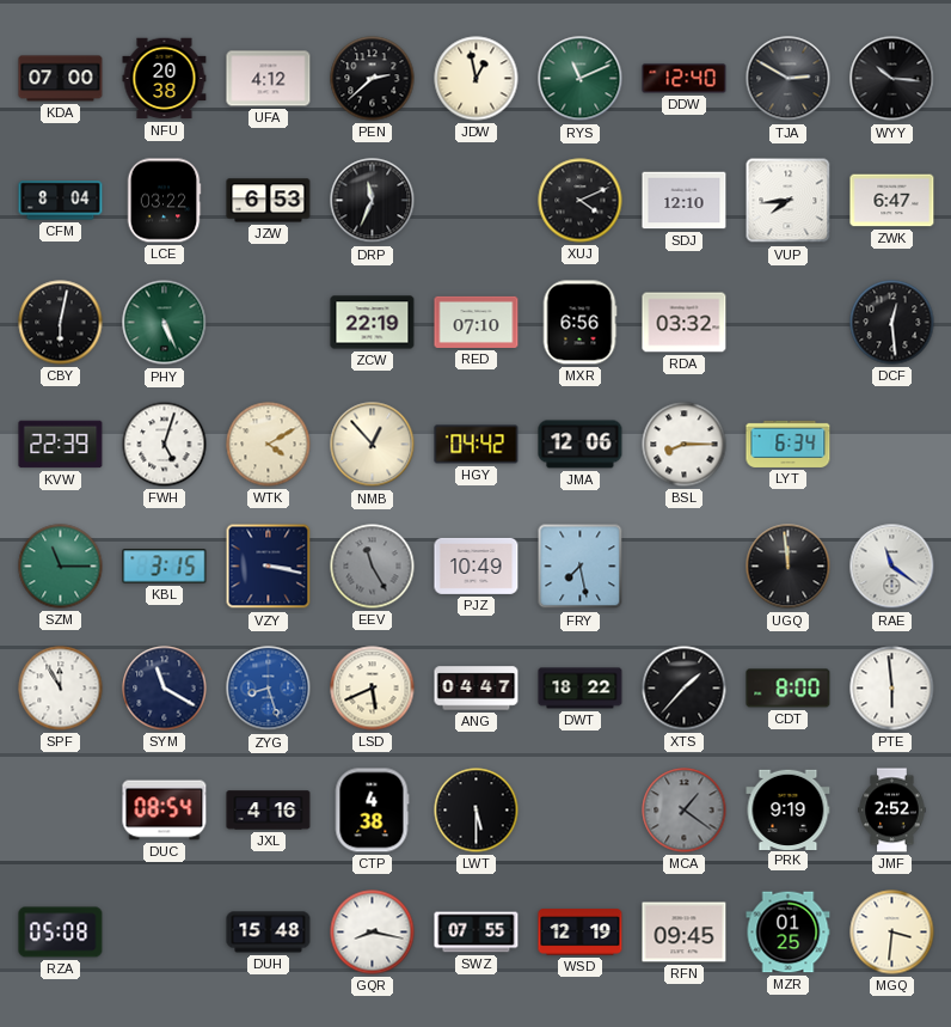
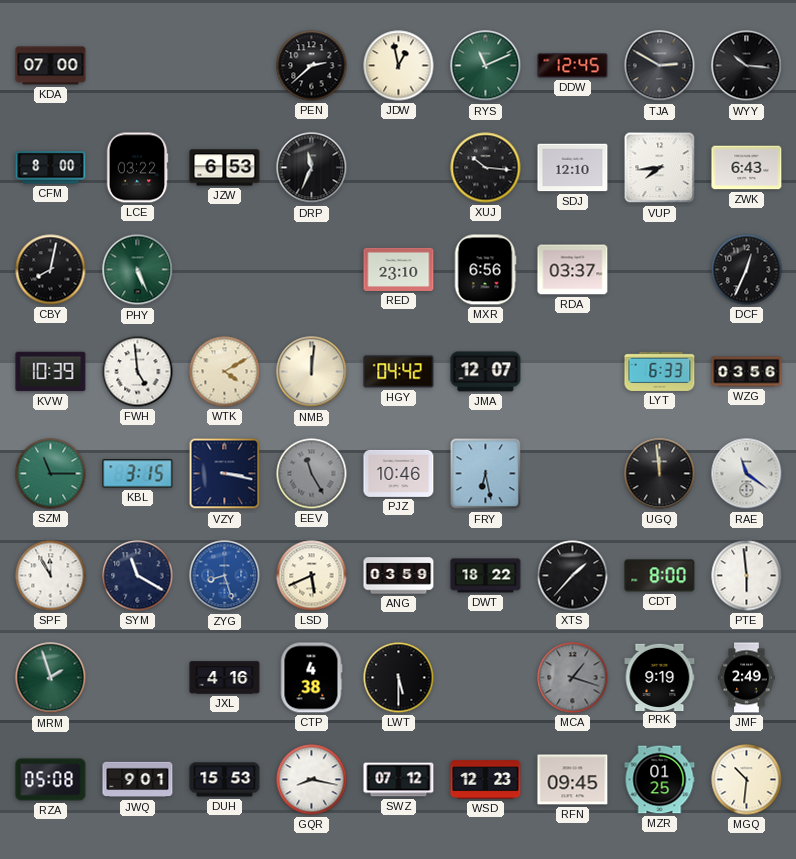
NFU: 20:38 -> none (165, 79)
UFA: 4:12 -> none (269, 79)
DDW: 12:40 -> 12:45 (573, 66)
CFM: 8:04 -> 8:00 (51, 168)
XUJ: 4:11 -> 10:16 (486, 168)
ZWK: 6:47 -> 6:43 (747, 168)
CBY: 6:02 -> 8:02 (51, 270)
ZCW: 22:19 -> none (373, 323)
RED: 07:10 -> 23:10 (399, 269)
RDA: 03:32 -> 03:37 (573, 270)
DCF: 12:29 -> 12:34 (747, 270)
KVW: 22:39 -> 10:39 (51, 372)
FWH: 5:03 -> 4:59 (138, 372)
NMB: 12:53 -> 12:01 (312, 372)
JMA: 12:06 -> 12:07 (486, 372)
BSL: 8:15 -> none (685, 445)
LYT: 6:34 -> 6:33 (660, 371)
WZG: none -> 03:56 (747, 372)
PJZ: 10:49 -> 10:46 (399, 473)
FRY: 7:28 -> 6:28 (486, 474)
ANG: 04:47 -> 03:59 (399, 576)
MRM: none -> 1:57 (51, 678)
DUC: 08:54 -> none (165, 811)
MCA: 1:21 -> 1:18 (573, 678)
JMF: 2:52 -> 2:49 (747, 678)
JWQ: none -> 9:01 (138, 780)
DUH: 15:48 -> 15:53 (225, 780)
SWZ: 07:55 -> 07:12 (399, 780)
WSD: 12:19 -> 12:23 (486, 780)
MGQ: 3:31 -> 10:31 (747, 780)
